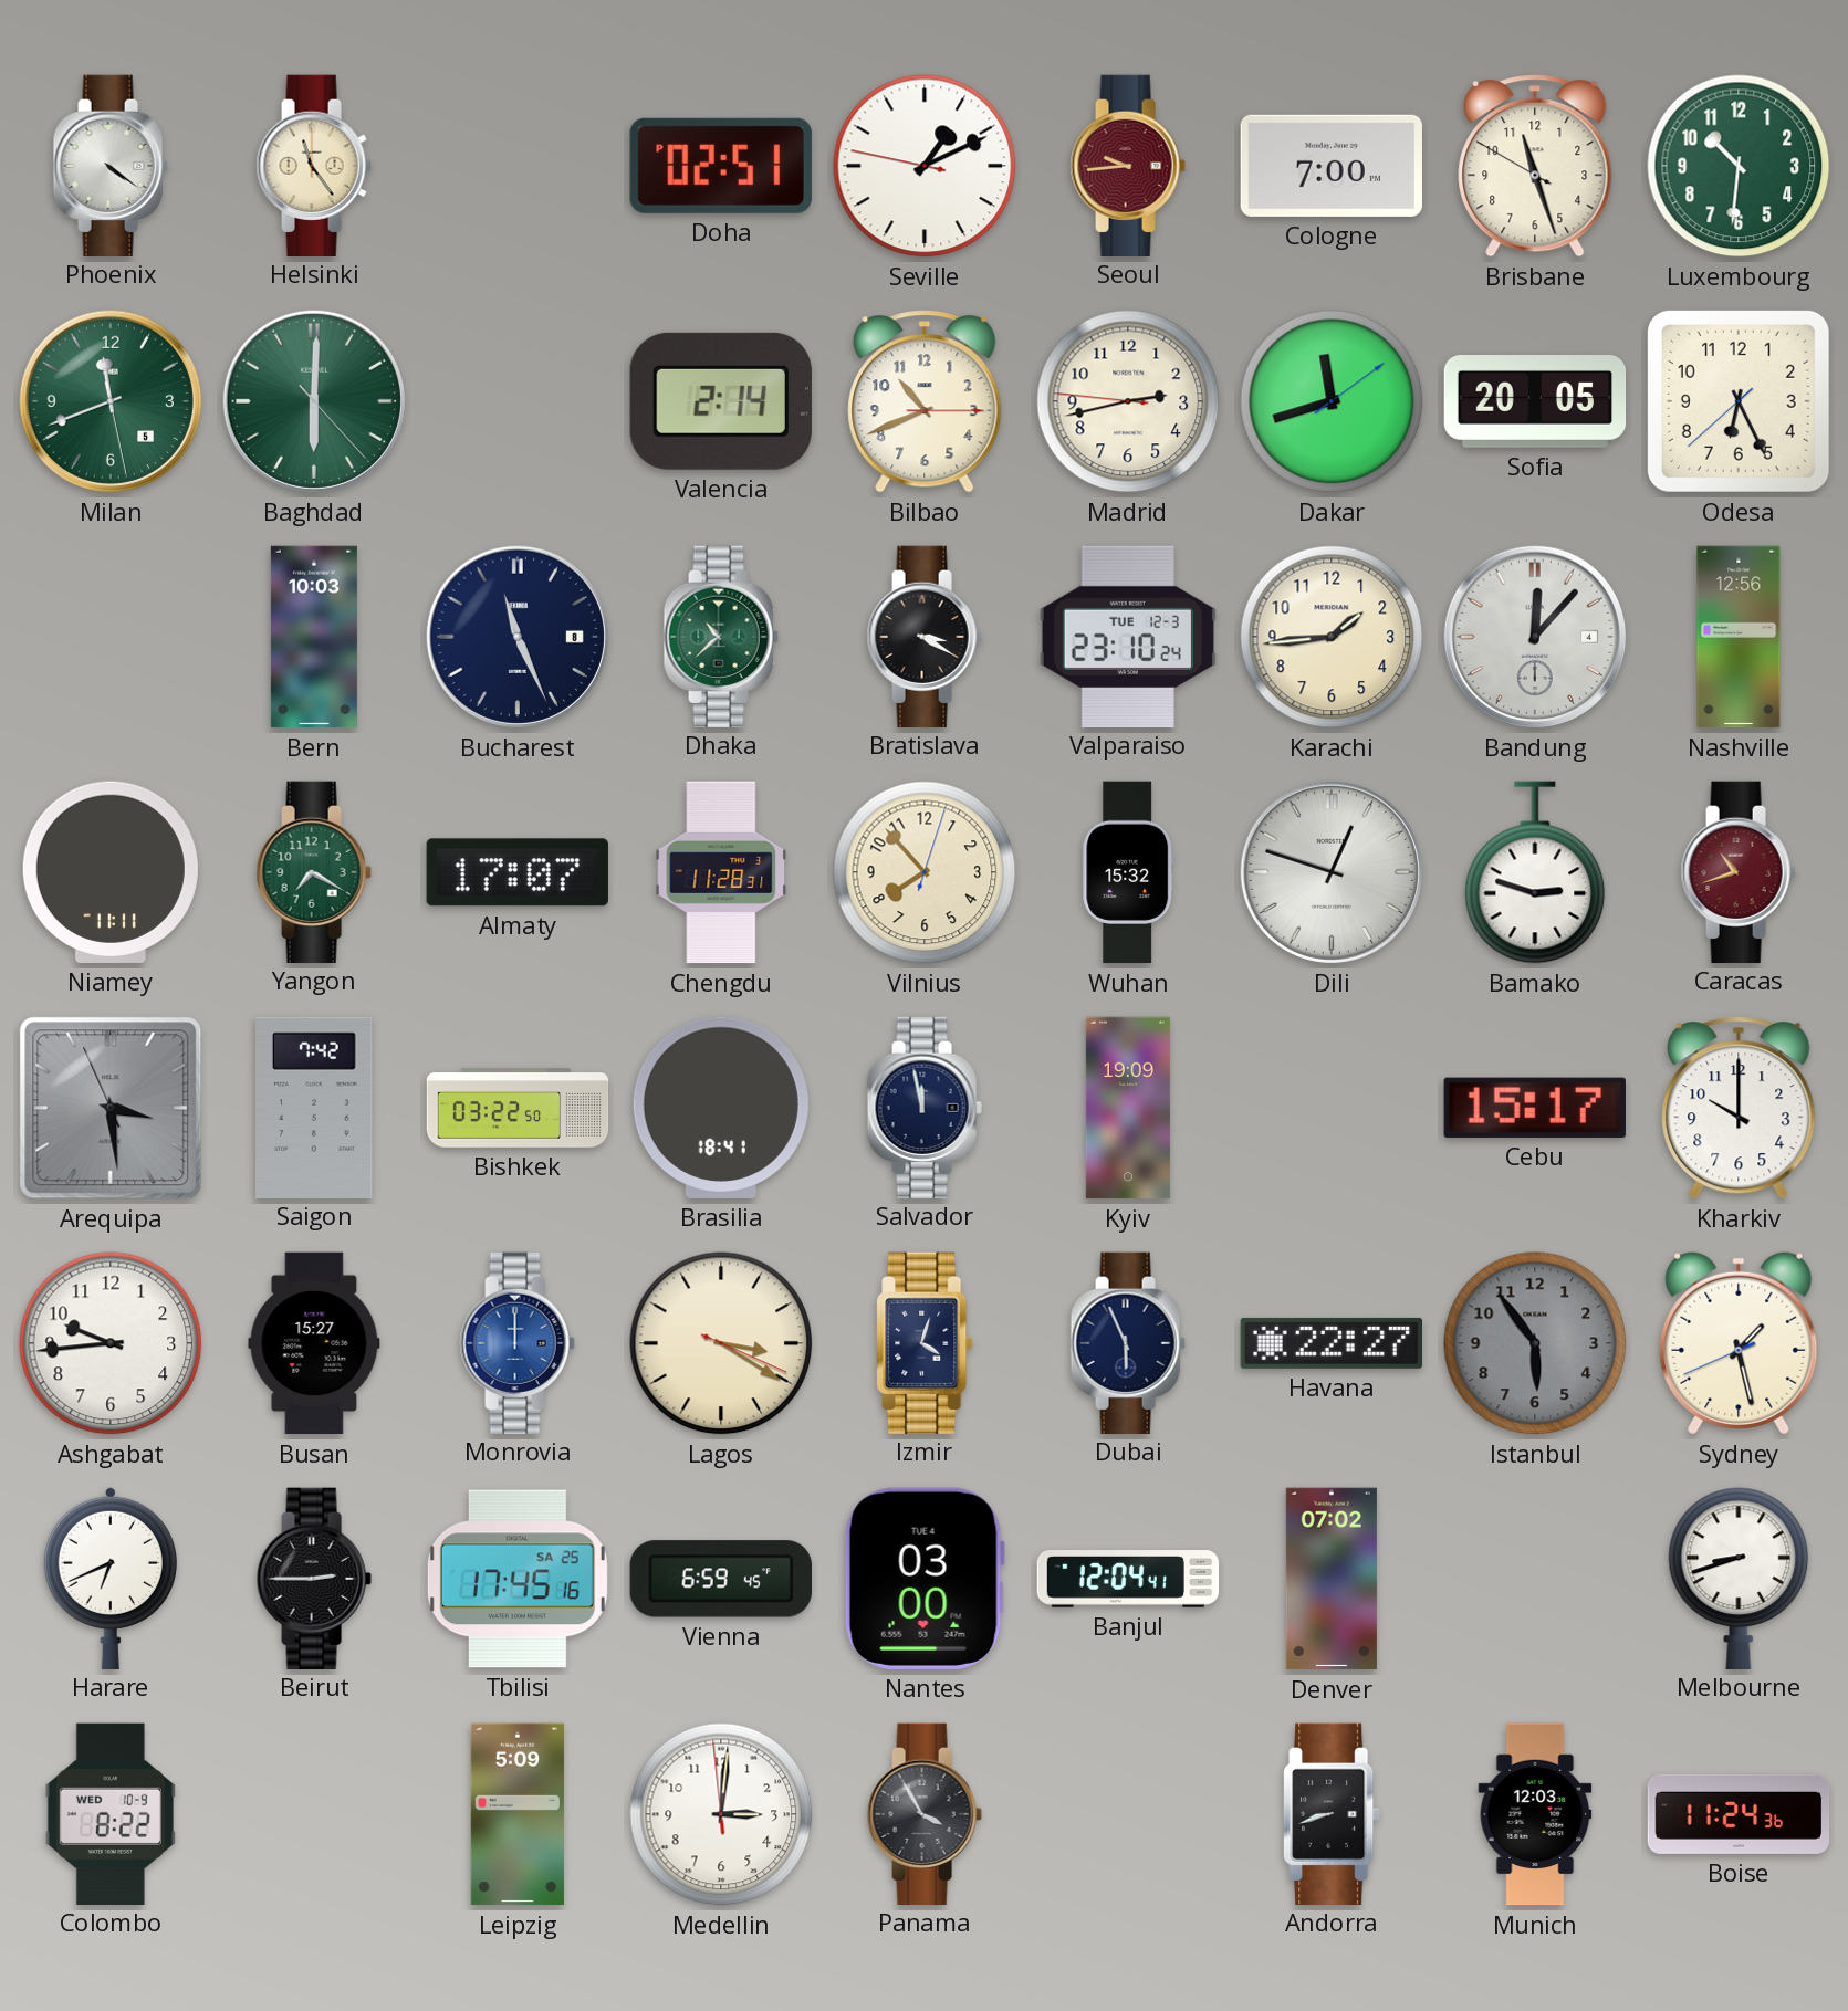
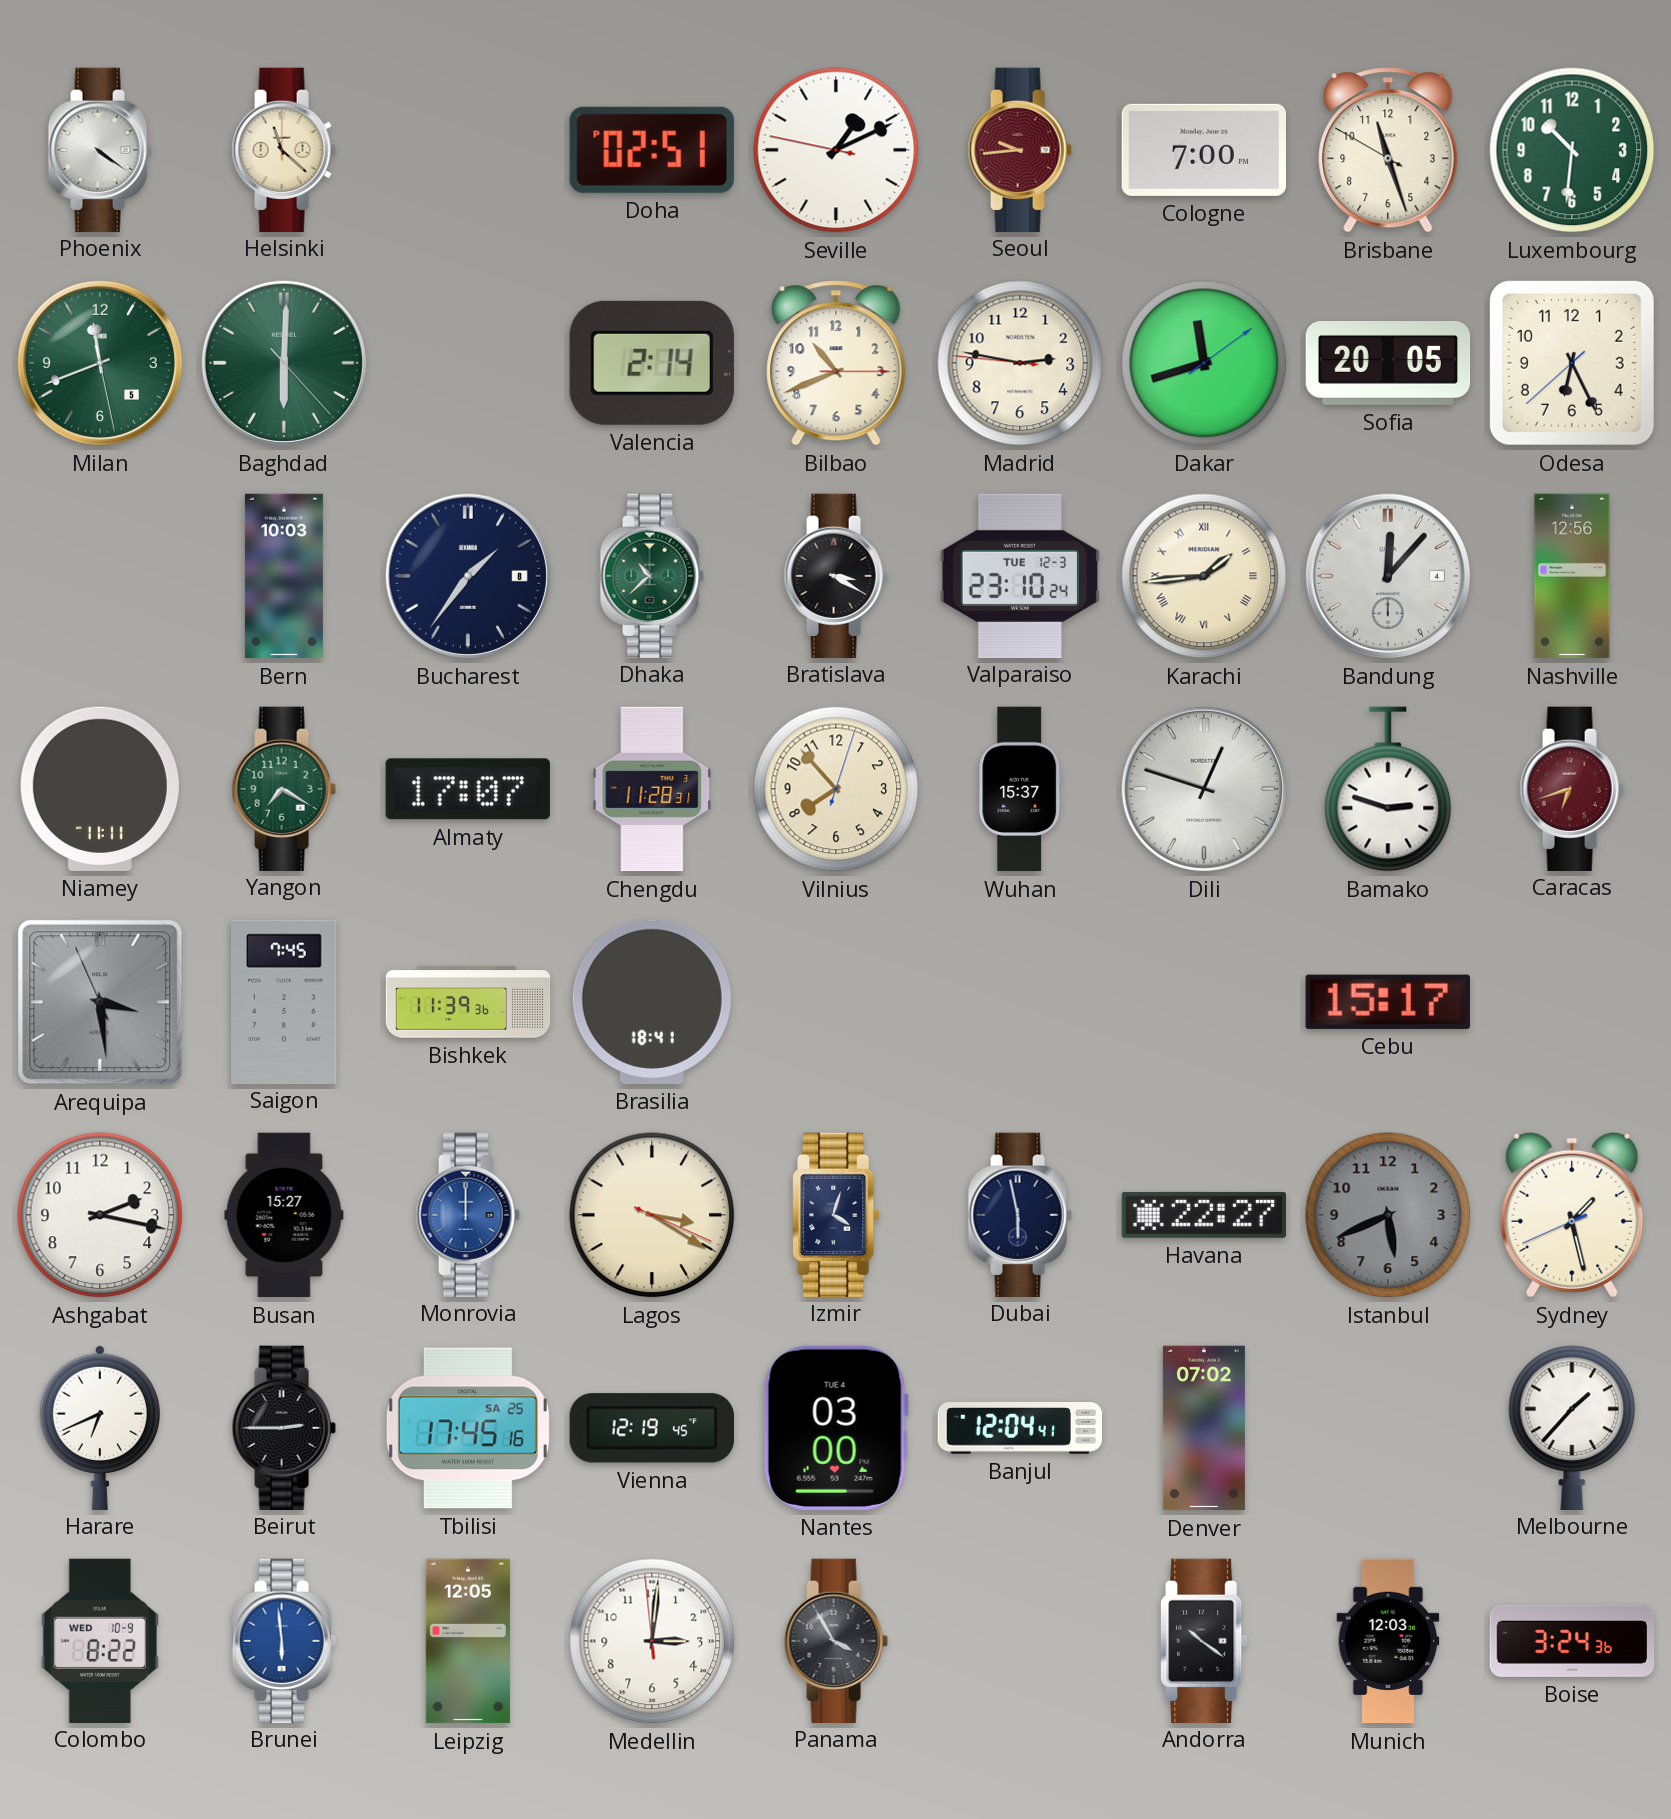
Helsinki: 11:24 -> 11:22 (284, 149)
Madrid: 2:42 -> 2:46 (1020, 363)
Bucharest: 11:26 -> 1:36 (468, 576)
Karachi numerals: Arabic -> Roman (1204, 576)
Wuhan: 15:32 -> 15:37 (1020, 789)
Caracas: 10:42 -> 6:42 (1572, 788)
Saigon: 7:42 -> 7:45 (284, 1001)
Bishkek: 03:22 -> 11:39 (468, 1002)
Salvador: 11:58 -> none (925, 1107)
Kyiv: 19:09 -> none (1128, 1108)
Kharkiv: 10:00 -> none (1739, 1108)
Ashgabat: 9:44 -> 2:17 (100, 1215)
Dubai: 5:56 -> 5:58 (1020, 1214)
Istanbul: 5:54 -> 5:41 (1388, 1215)
Vienna: 6:59 -> 12:19 (652, 1428)
Melbourne: 8:42 -> 1:37 (1572, 1427)
Brunei: none -> 5:59 (284, 1640)
Leipzig: 5:09 -> 12:05 (468, 1641)
Andorra: 8:42 -> 10:21 (1204, 1640)
Boise: 11:24 -> 3:24 (1572, 1641)
